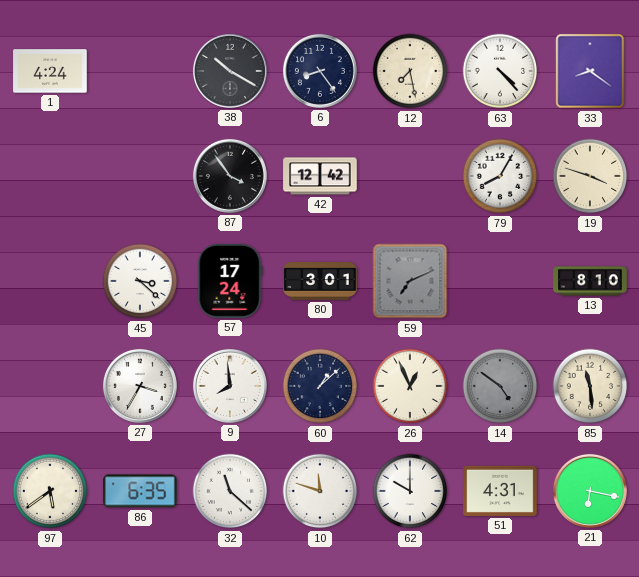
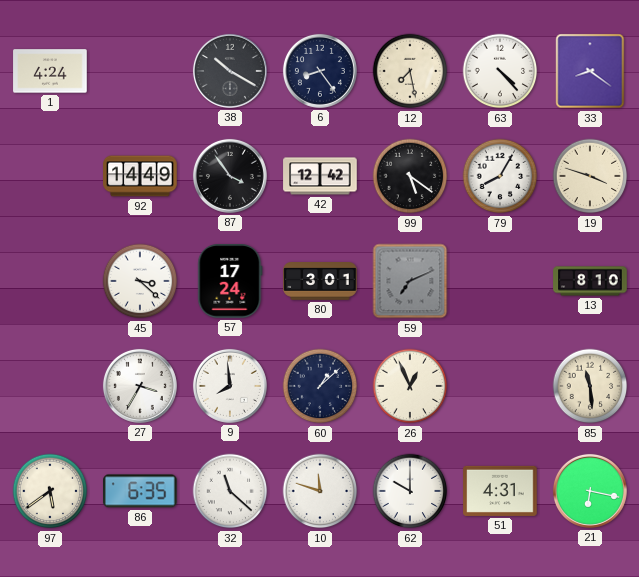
92: none -> 14:49 (140, 176)
99: none -> 5:21 (410, 176)
14: 4:51 -> none (500, 386)
